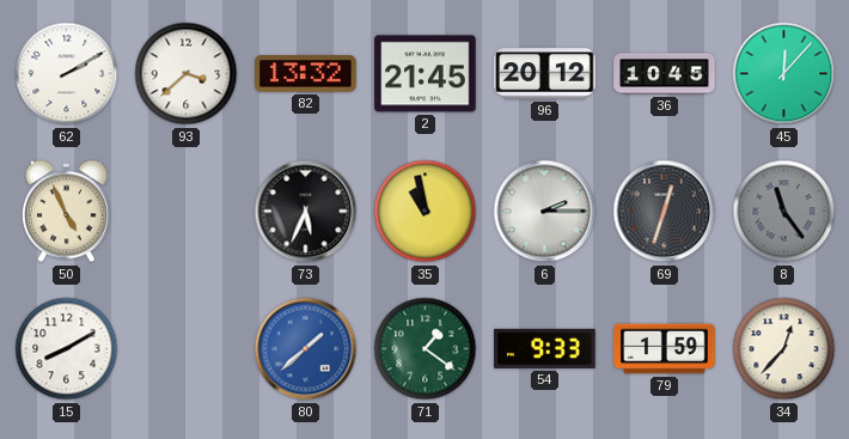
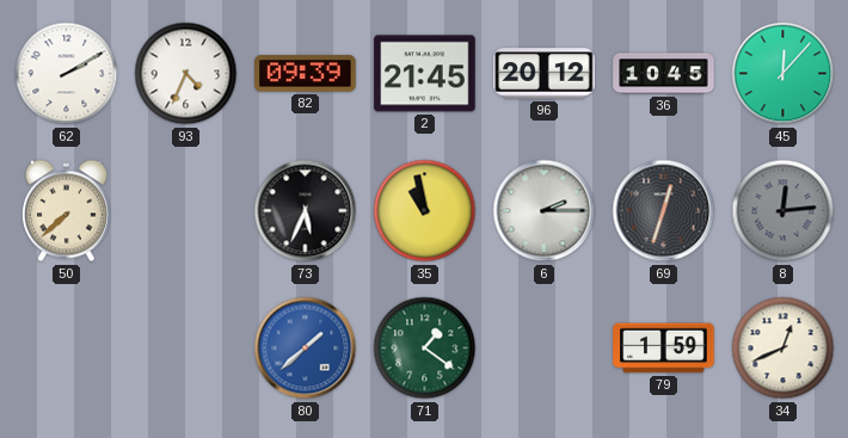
93: 3:38 -> 4:34 (186, 74)
82: 13:32 -> 09:39 (306, 74)
50: 4:56 -> 7:38 (66, 211)
8: 11:24 -> 12:14 (784, 211)
15: 8:10 -> none (67, 349)
54: 9:33 -> none (545, 348)
34: 12:37 -> 12:41 (784, 348)
